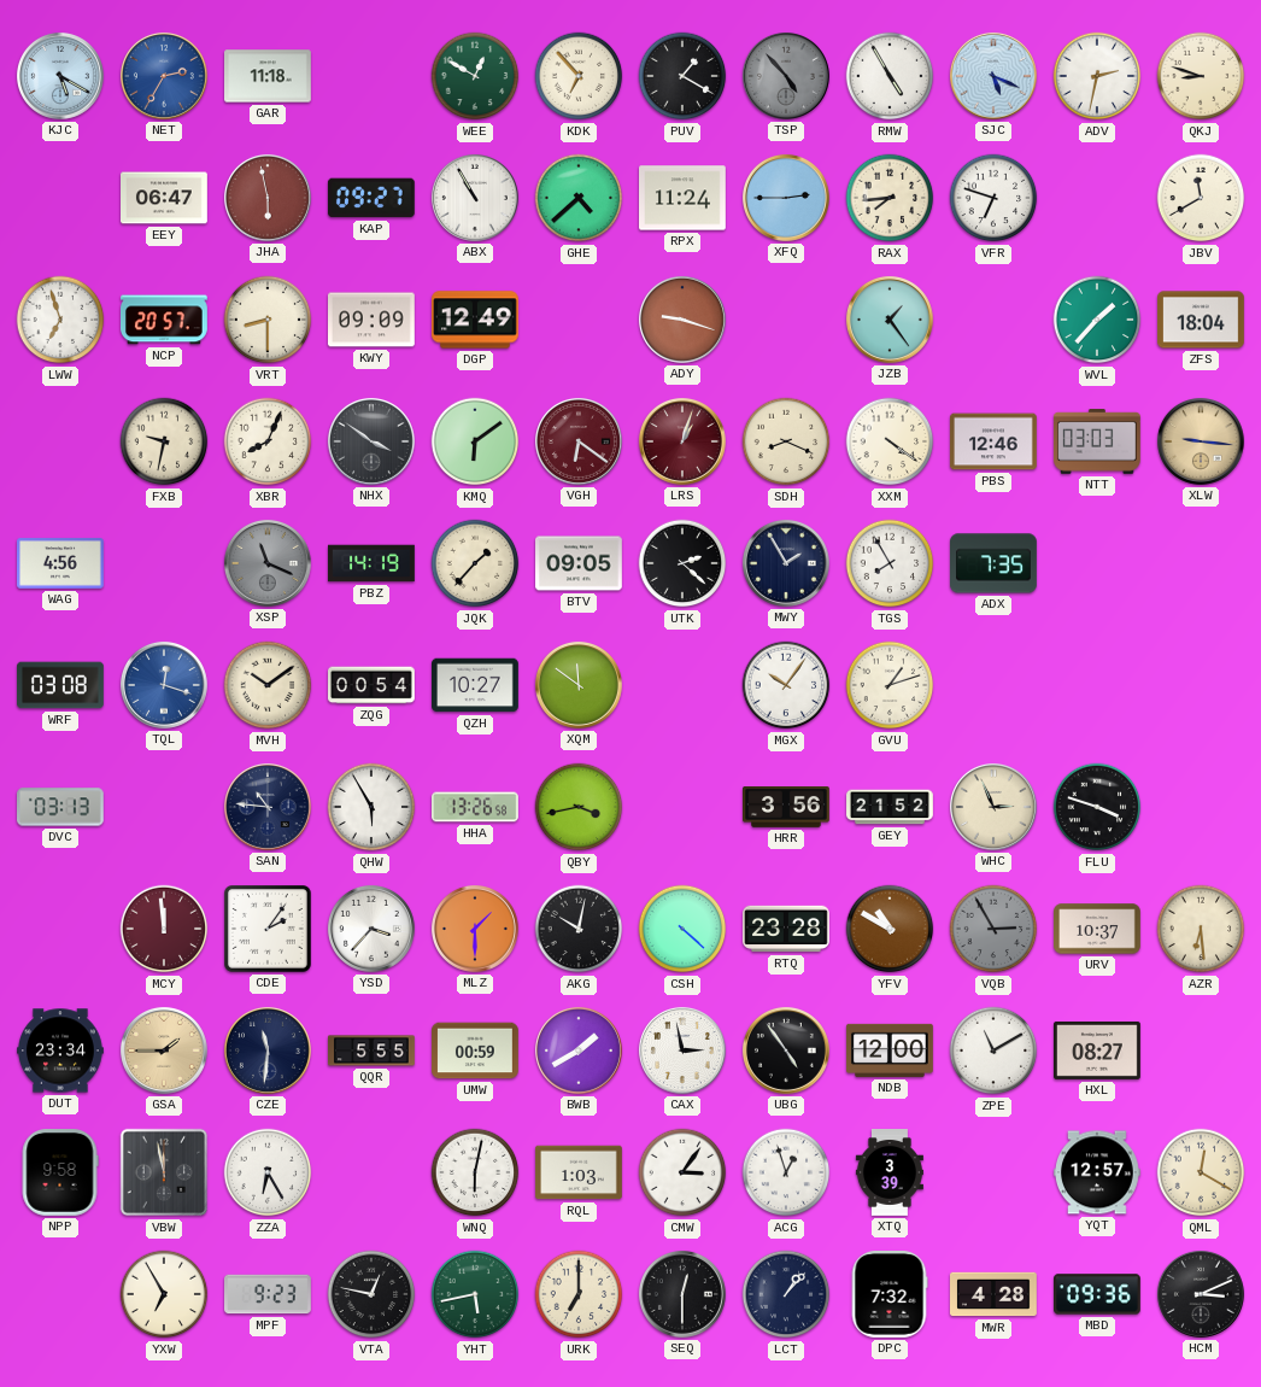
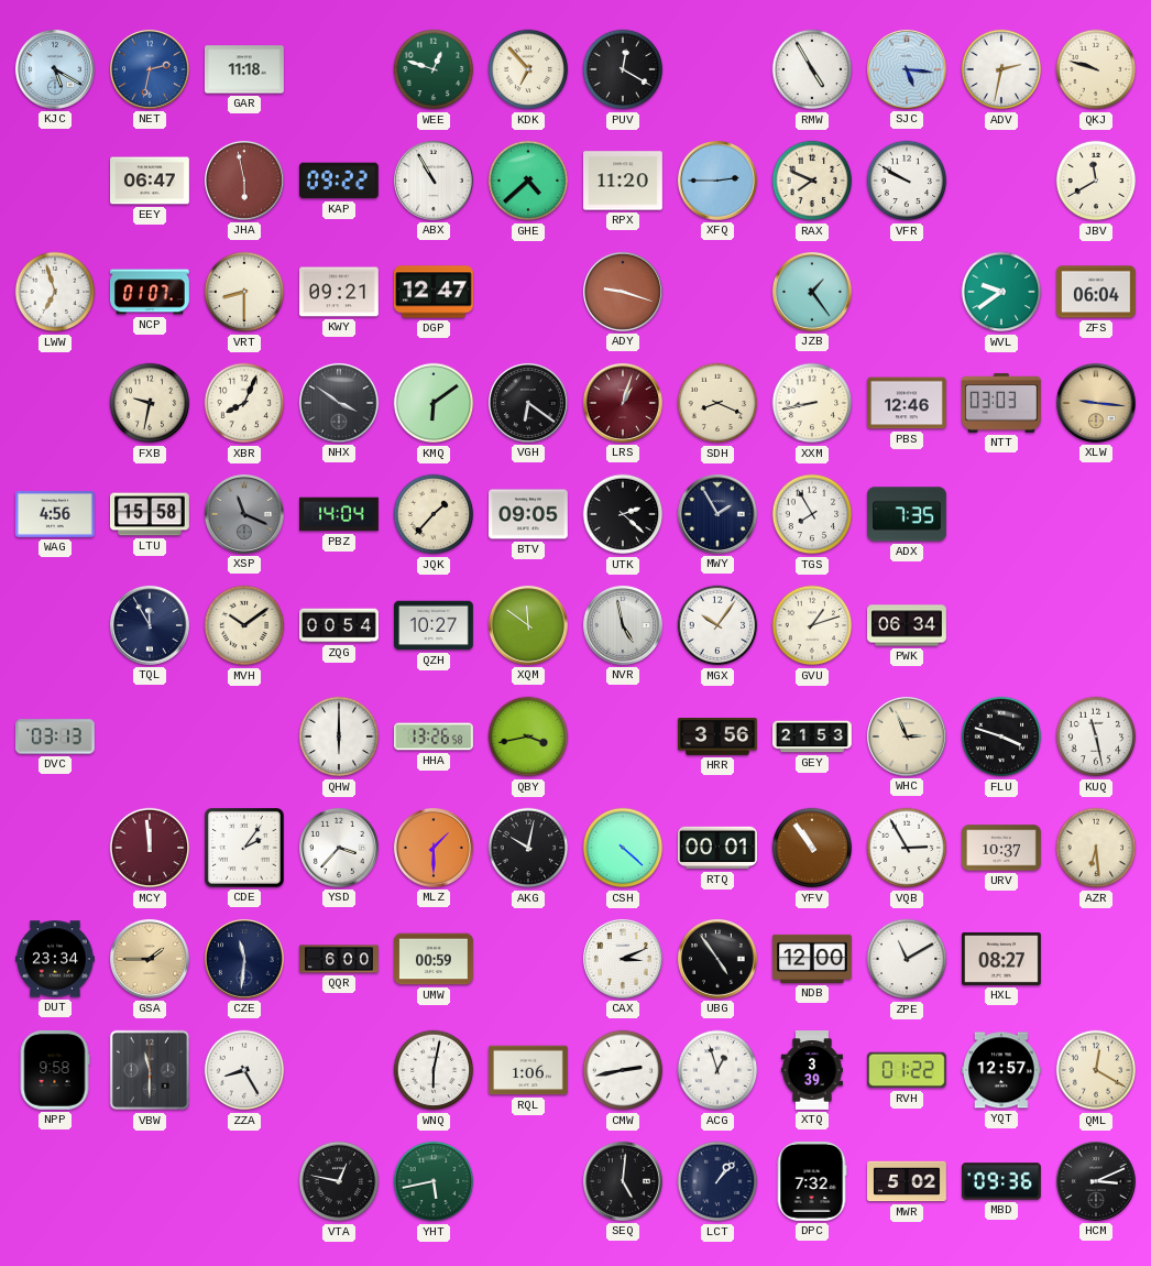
NET: 2:35 -> 2:32 (150, 69)
WEE: 12:50 -> 12:48 (434, 69)
PUV: 1:20 -> 12:20 (623, 69)
TSP: 4:53 -> none (786, 76)
SJC: 5:19 -> 5:16 (907, 69)
QKJ: 8:48 -> 9:48 (1096, 69)
KAP: 09:27 -> 09:22 (339, 181)
RPX: 11:24 -> 11:20 (624, 181)
RAX: 7:44 -> 7:49 (812, 181)
VFR: 6:48 -> 9:50 (907, 181)
NCP: 20:57 -> 01:07 (151, 292)
KWY: 09:09 -> 09:21 (340, 292)
DGP: 12:49 -> 12:47 (435, 292)
WVL: 1:37 -> 9:39 (1001, 292)
ZFS: 18:04 -> 06:04 (1097, 292)
VGH dial: burgundy -> black (528, 403)
XXM: 4:21 -> 8:43 (812, 403)
LTU: none -> 15:58 (151, 514)
PBZ: 14:19 -> 14:04 (340, 514)
WRF: 03:08 -> none (61, 685)
TQL: 12:18 -> 11:55 (150, 625)
TQL dial: blue -> navy (150, 625)
NVR: none -> 4:58 (623, 625)
PWK: none -> 06:34 (908, 625)
SAN: 10:46 -> none (268, 807)
QHW: 5:55 -> 6:00 (339, 736)
GEY: 21:52 -> 21:53 (813, 736)
KUQ: none -> 11:28 (1096, 736)
RTQ: 23:28 -> 00:01 (719, 848)
YFV: 10:50 -> 10:54 (812, 848)
VQB dial: grey -> white (907, 848)
QQR: 5:55 -> 6:00 (340, 959)
BWB: 1:40 -> none (579, 1051)
CAX: 2:58 -> 3:11 (623, 959)
VBW: 11:58 -> 11:30 (150, 1070)
ZZA: 6:25 -> 8:25 (244, 1070)
RQL: 1:03 -> 1:06 (529, 1070)
CMW: 3:06 -> 2:43 (623, 1070)
RVH: none -> 01:22 (907, 1070)
YXW: 6:55 -> none (164, 1294)
MPF: 9:23 -> none (269, 1294)
URK: 7:00 -> none (579, 1294)
SEQ: 12:30 -> 5:01 (623, 1181)
MWR: 4:28 -> 5:02 (908, 1181)
